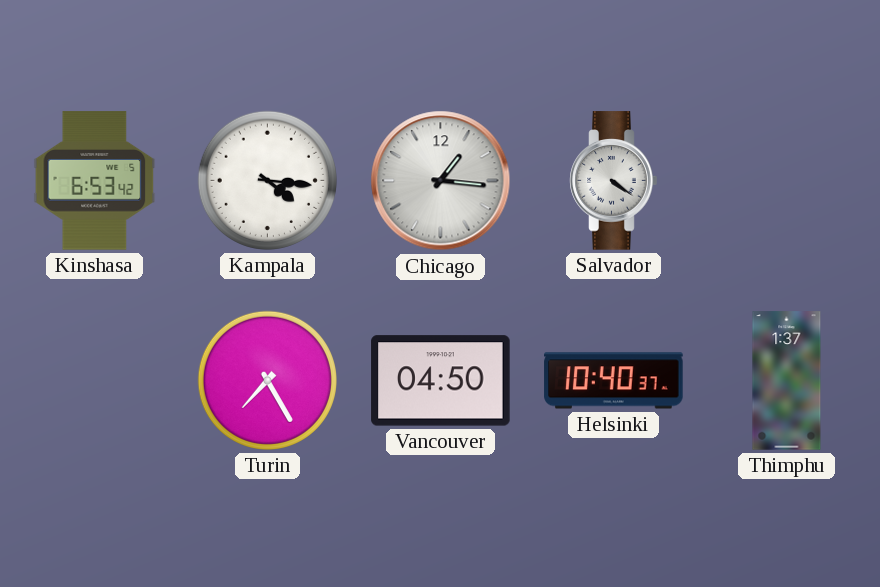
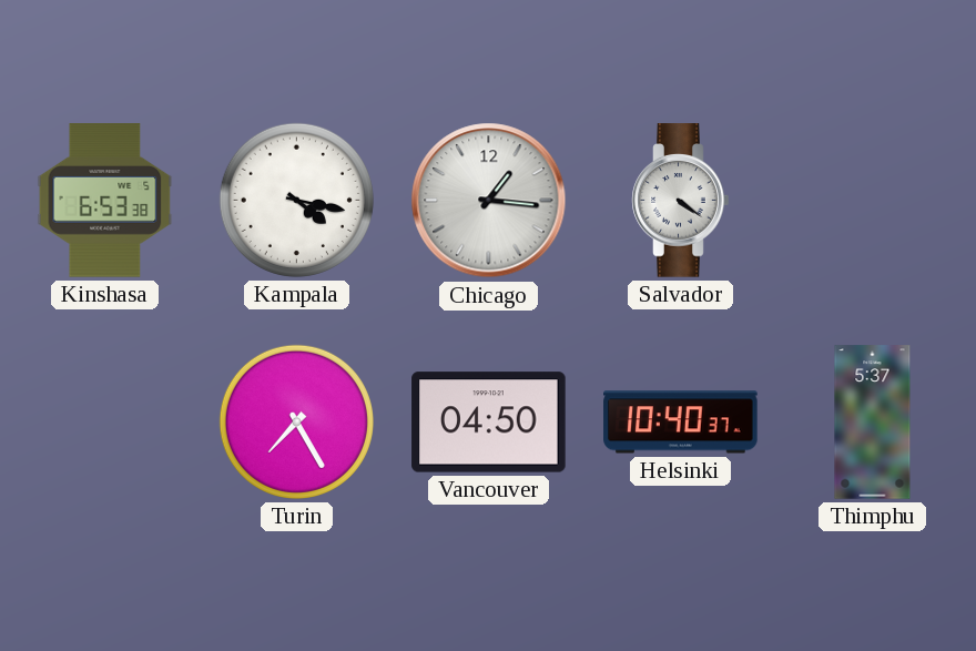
Kinshasa: 6:53:42 -> 6:53:38 (105, 201)
Kampala: 4:16 -> 4:17 (296, 200)
Thimphu: 1:37 -> 5:37 (873, 423)
